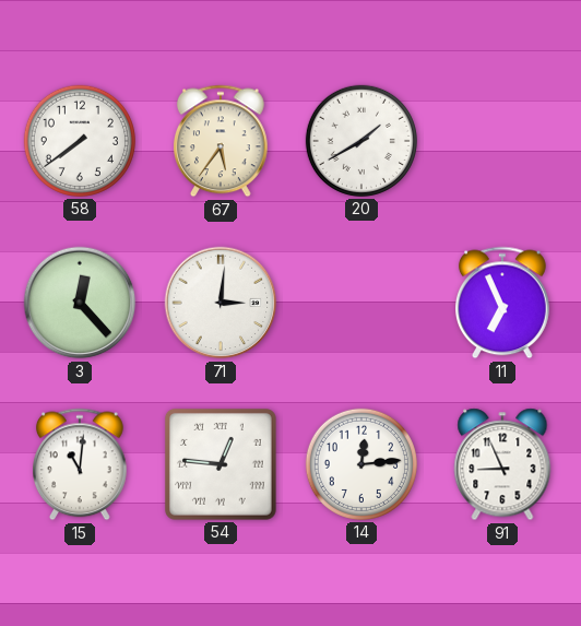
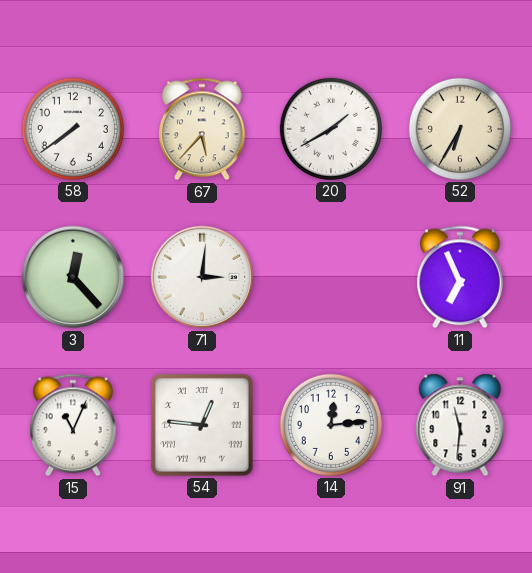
67: 5:36 -> 5:37 (203, 129)
52: none -> 6:35 (460, 129)
15: 11:01 -> 11:04 (74, 425)
91: 8:56 -> 11:31 (460, 425)
